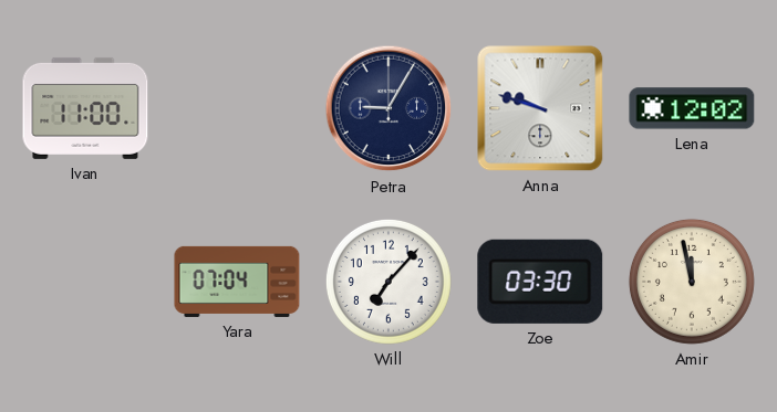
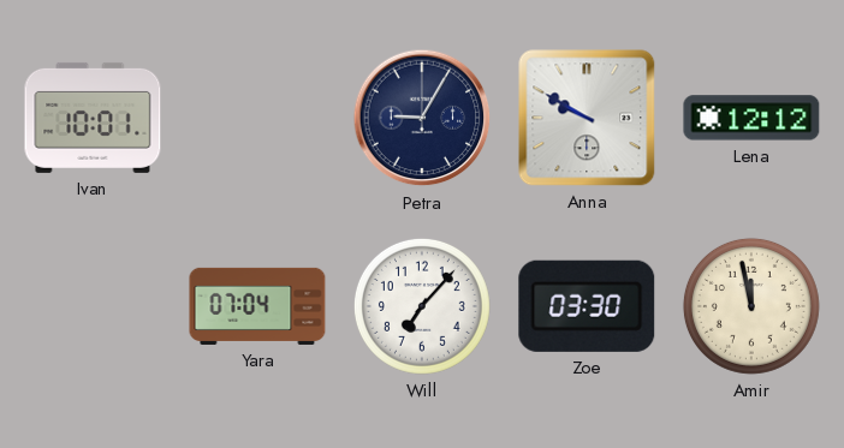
Ivan: 11:00 -> 10:01 (93, 118)
Anna: 9:48 -> 9:50 (587, 118)
Lena: 12:02 -> 12:12 (751, 118)
